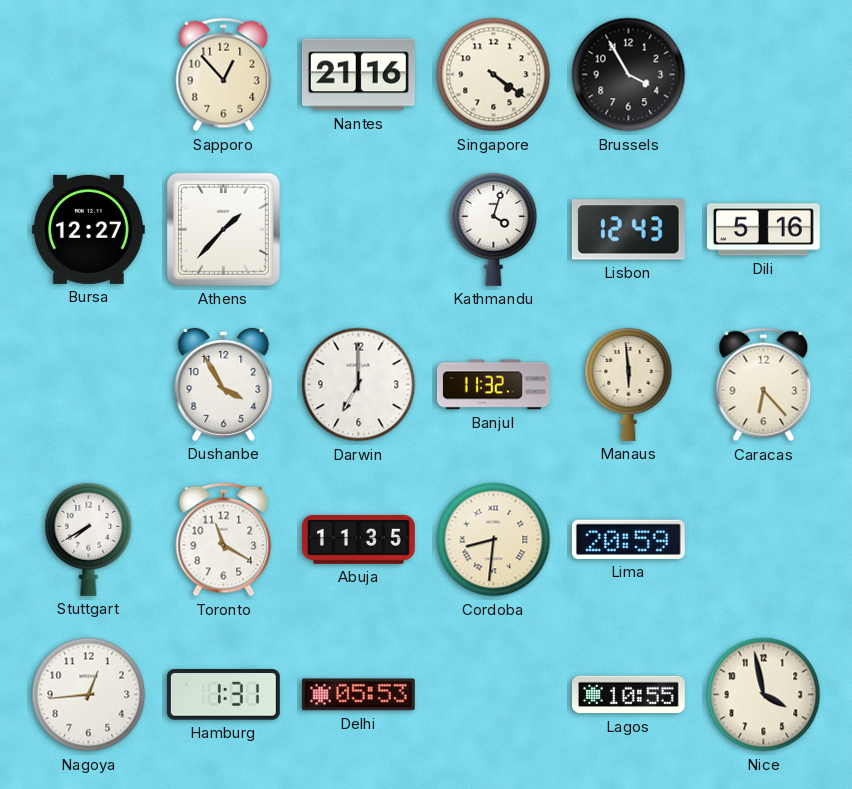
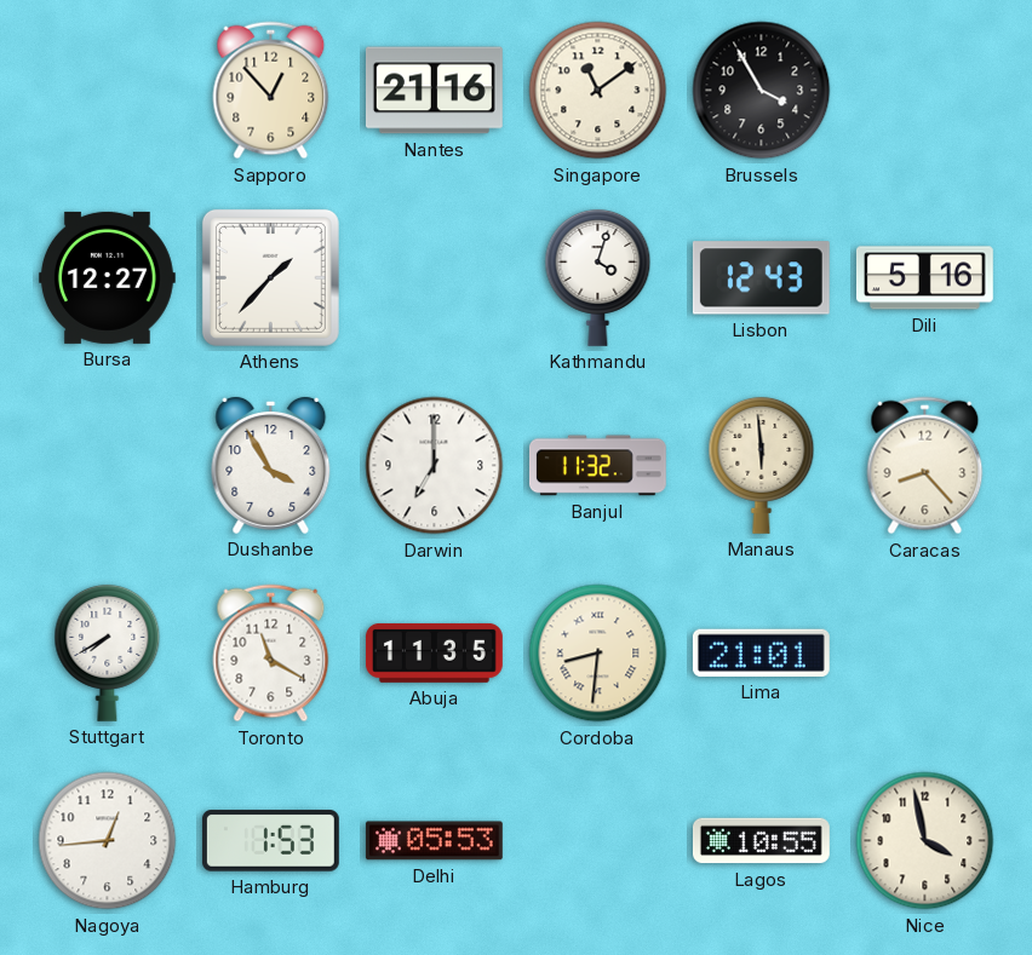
Singapore: 4:21 -> 11:09 (598, 91)
Caracas: 6:23 -> 8:23 (925, 466)
Lima: 20:59 -> 21:01 (761, 652)
Hamburg: 1:31 -> 1:53 (270, 841)
